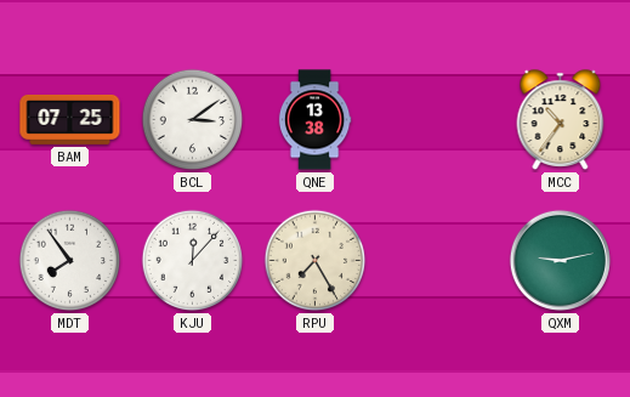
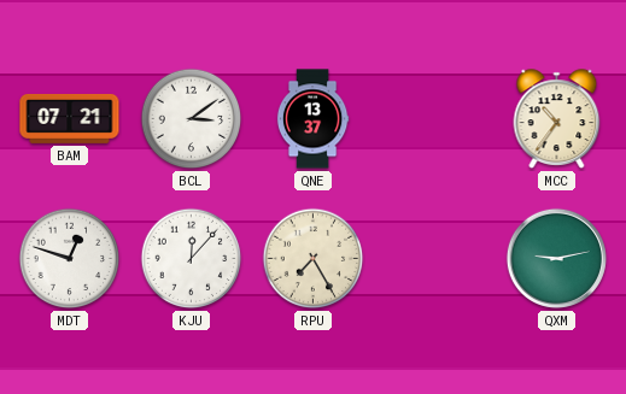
BAM: 07:25 -> 07:21 (70, 118)
QNE: 13:38 -> 13:37 (312, 119)
MDT: 7:54 -> 12:48 (70, 259)
